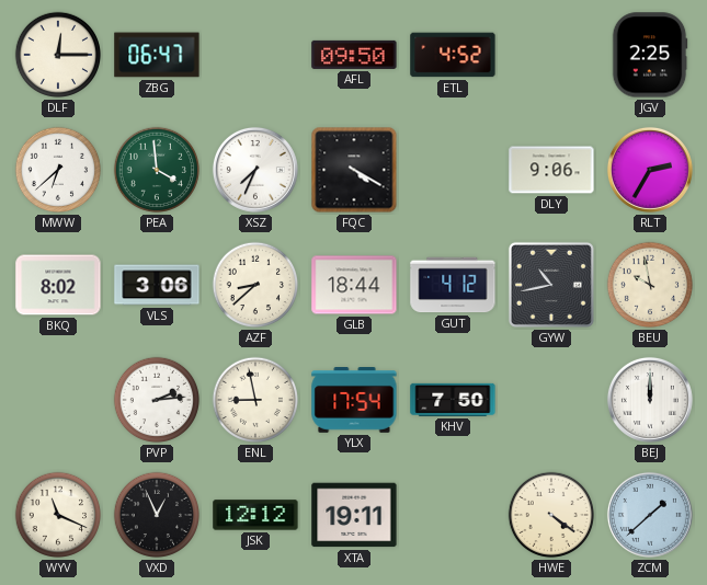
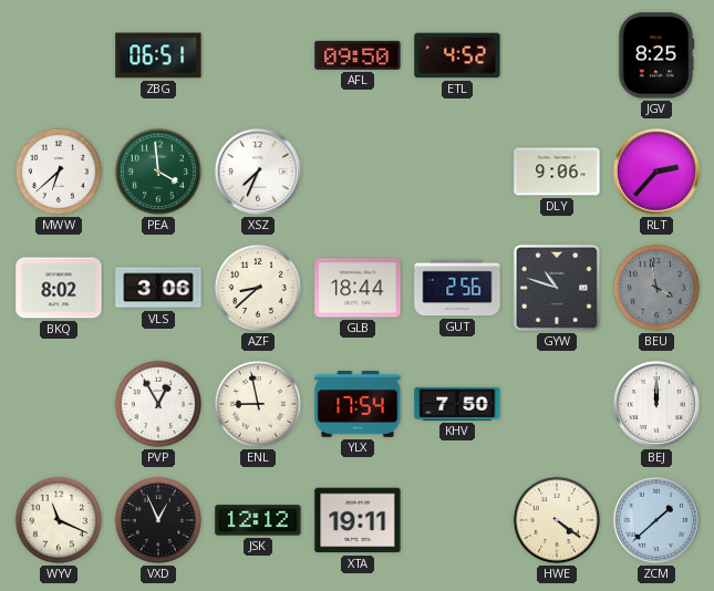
DLF: 12:15 -> none (58, 55)
ZBG: 06:47 -> 06:51 (158, 55)
JGV: 2:25 -> 8:25 (656, 55)
FQC: 4:20 -> none (354, 170)
RLT: 2:35 -> 2:37 (656, 172)
GUT: 4:12 -> 2:56 (457, 288)
GYW: 10:43 -> 10:48 (557, 288)
BEU: 9:58 -> 3:58 (656, 288)
BEU dial: cream -> grey (656, 288)
PVP: 2:14 -> 12:55 (158, 404)
